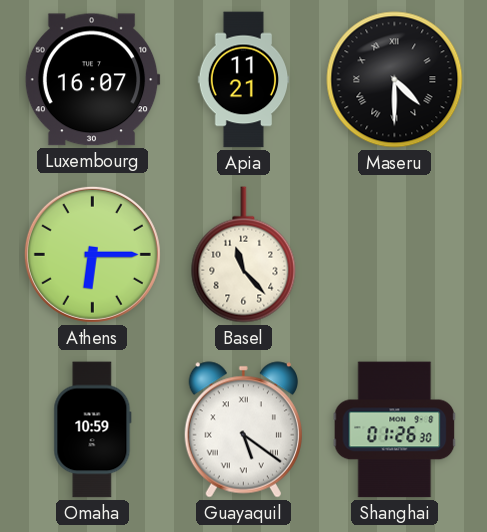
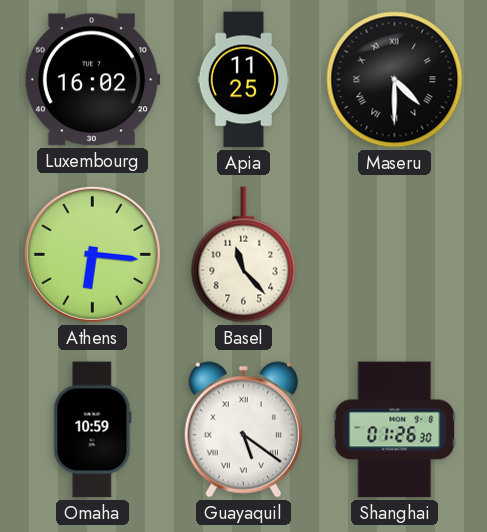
Luxembourg: 16:07 -> 16:02 (92, 80)
Apia: 11:21 -> 11:25 (244, 80)
Athens: 6:15 -> 6:16 (92, 254)
